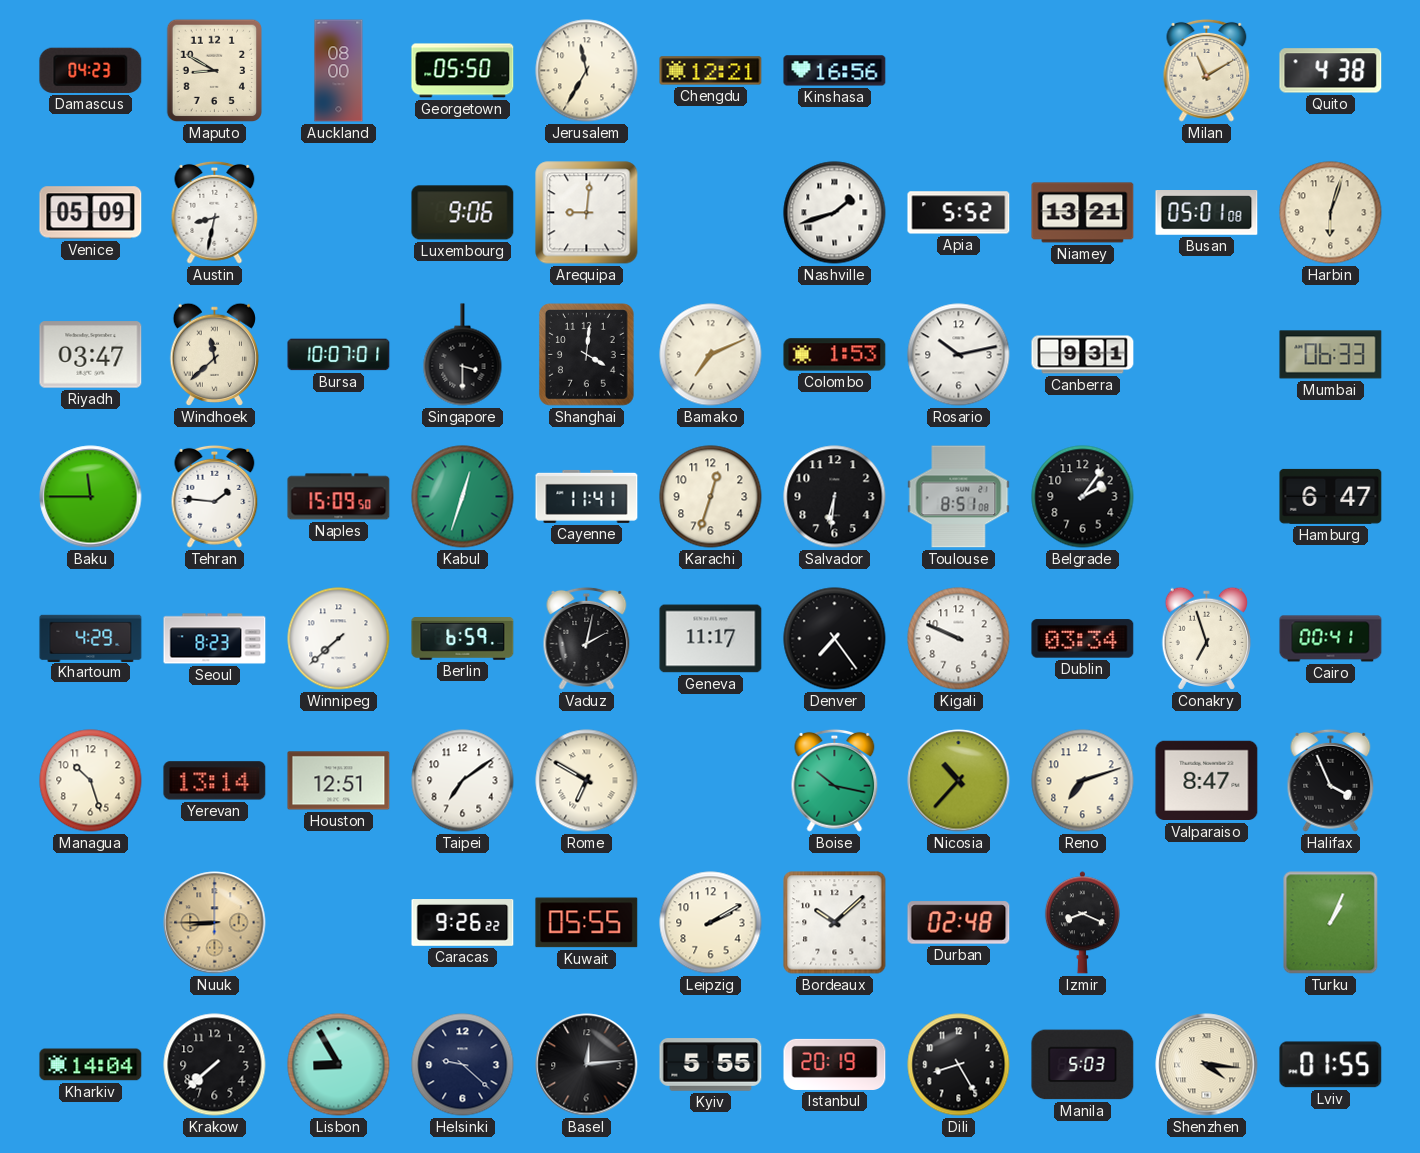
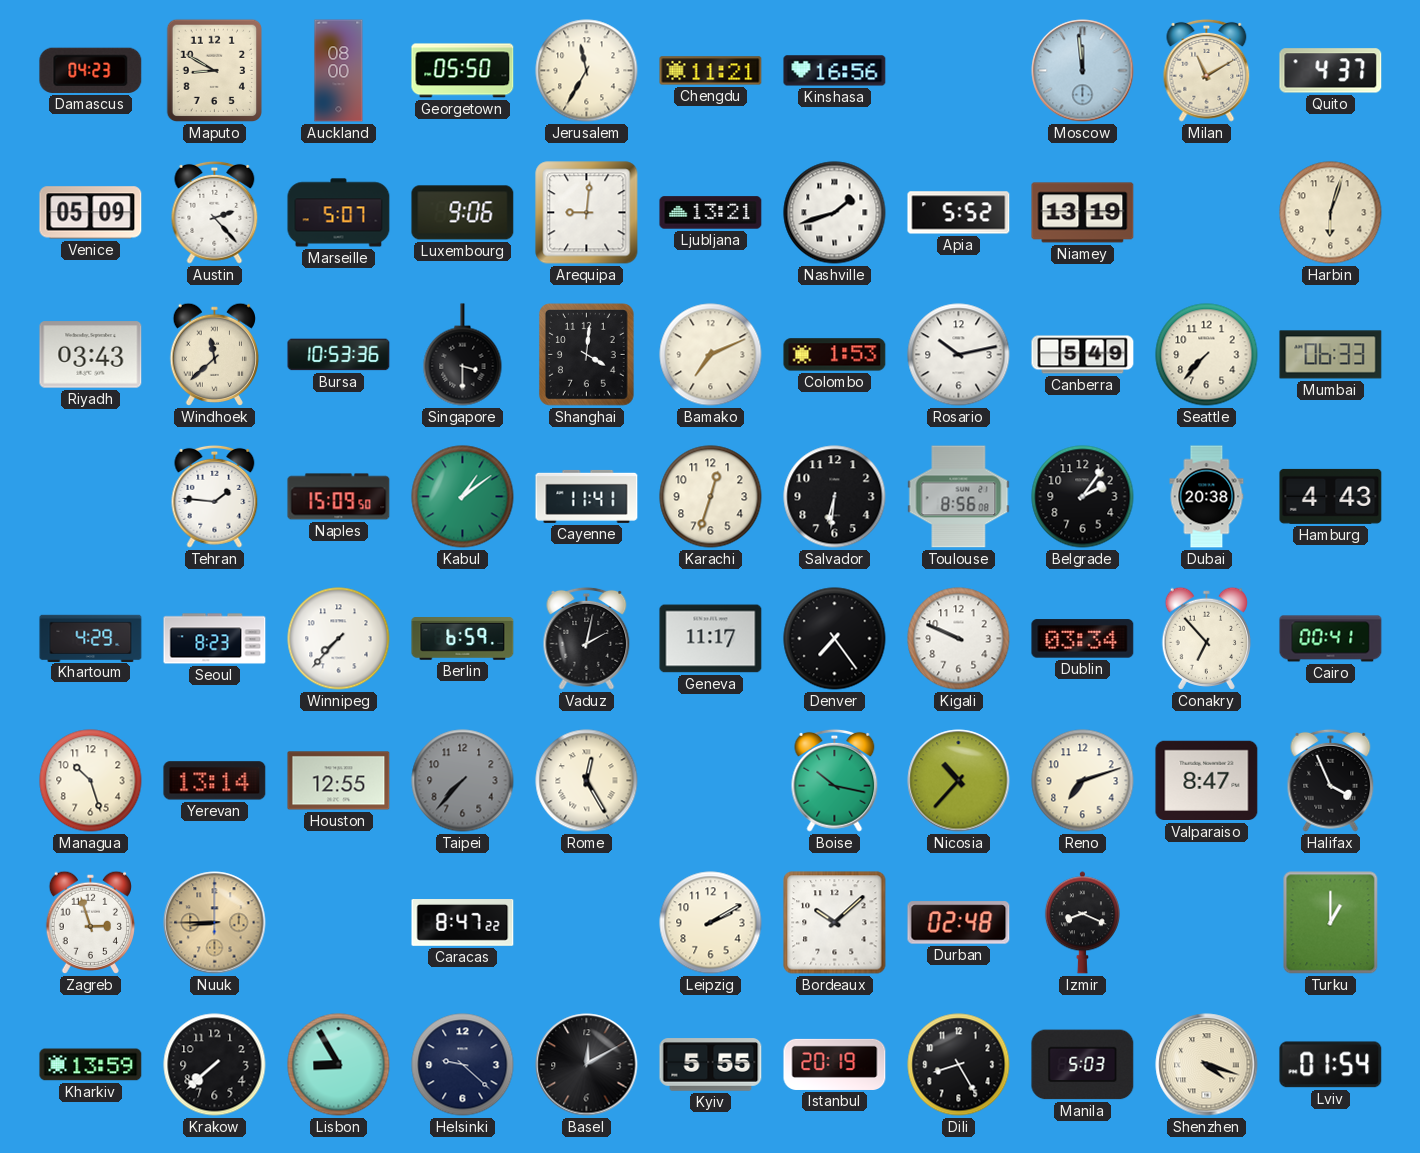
Chengdu: 12:21 -> 11:21 (711, 71)
Moscow: none -> 11:59 (1083, 71)
Quito: 4:38 -> 4:37 (1331, 71)
Austin: 8:32 -> 2:23 (215, 212)
Marseille: none -> 5:07 (339, 213)
Ljubljana: none -> 13:21 (711, 213)
Niamey: 13:21 -> 13:19 (1083, 213)
Busan: 05:01 -> none (1207, 213)
Riyadh: 03:47 -> 03:43 (91, 355)
Bursa: 10:07 -> 10:53 (339, 355)
Canberra: 9:31 -> 5:49 (1083, 355)
Seattle: none -> 7:37 (1207, 355)
Baku: 11:45 -> none (91, 497)
Kabul: 12:33 -> 1:09 (463, 497)
Toulouse: 8:51 -> 8:56 (959, 497)
Dubai: none -> 20:38 (1207, 497)
Hamburg: 6:47 -> 4:43 (1331, 496)
Winnipeg: 7:38 -> 7:37 (339, 639)
Conakry: 6:57 -> 6:53 (1206, 638)
Houston: 12:51 -> 12:55 (339, 781)
Taipei: 7:09 -> 7:37 (463, 781)
Taipei dial: white -> grey (463, 781)
Rome: 6:50 -> 12:25 (587, 781)
Zagreb: none -> 2:57 (90, 922)
Caracas: 9:26 -> 8:47 (463, 923)
Kuwait: 05:55 -> none (587, 923)
Turku: 1:04 -> 1:00 (1331, 923)
Kharkiv: 14:04 -> 13:59 (91, 1065)
Basel: 12:14 -> 12:10 (587, 1065)
Shenzhen: 4:16 -> 4:18 (1207, 1065)
Lviv: 01:55 -> 01:54 (1331, 1065)
